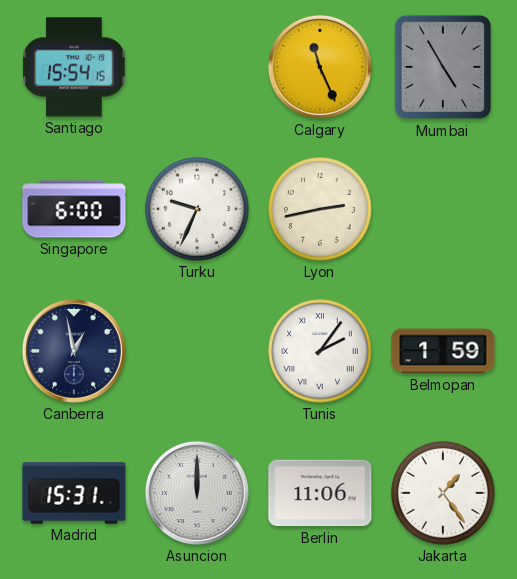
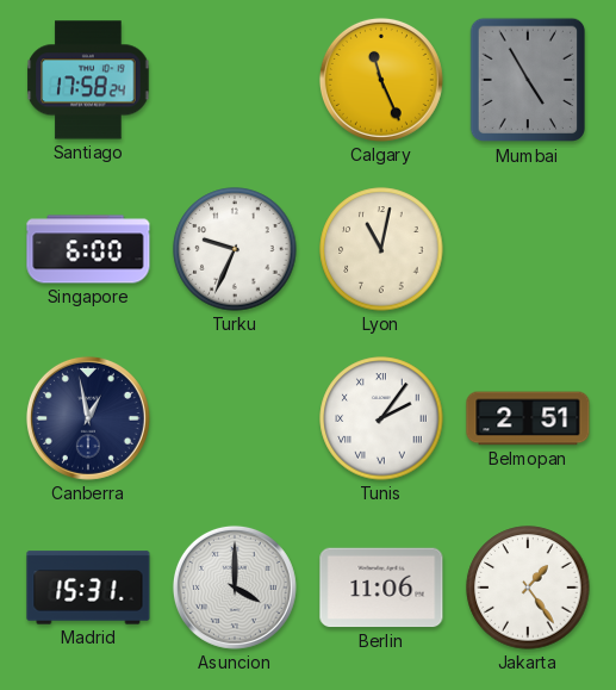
Santiago: 15:54 -> 17:58 (88, 80)
Lyon: 2:43 -> 11:02 (381, 249)
Belmopan: 1:59 -> 2:51 (528, 418)
Asuncion: 12:00 -> 4:00 (235, 588)
